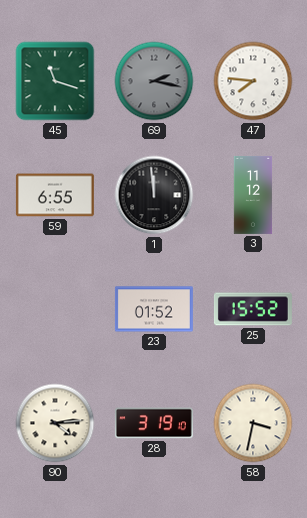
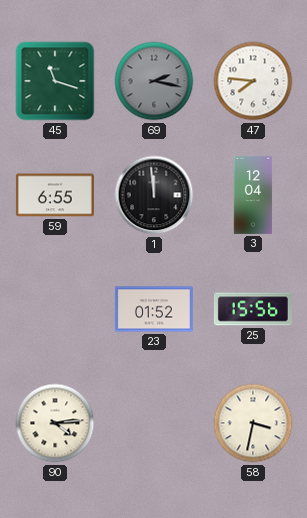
3: 11:12 -> 12:04 (253, 195)
25: 15:52 -> 15:56 (253, 309)
28: 3:19 -> none (154, 423)
